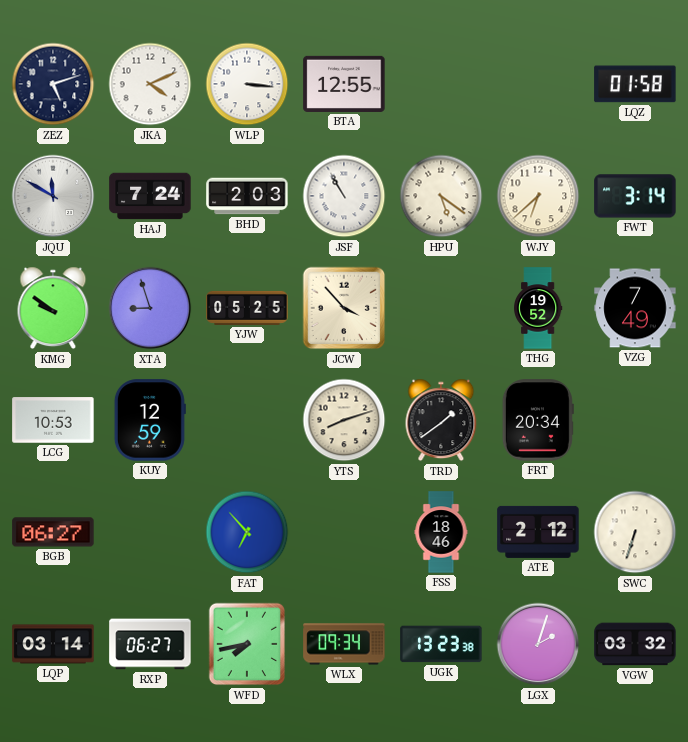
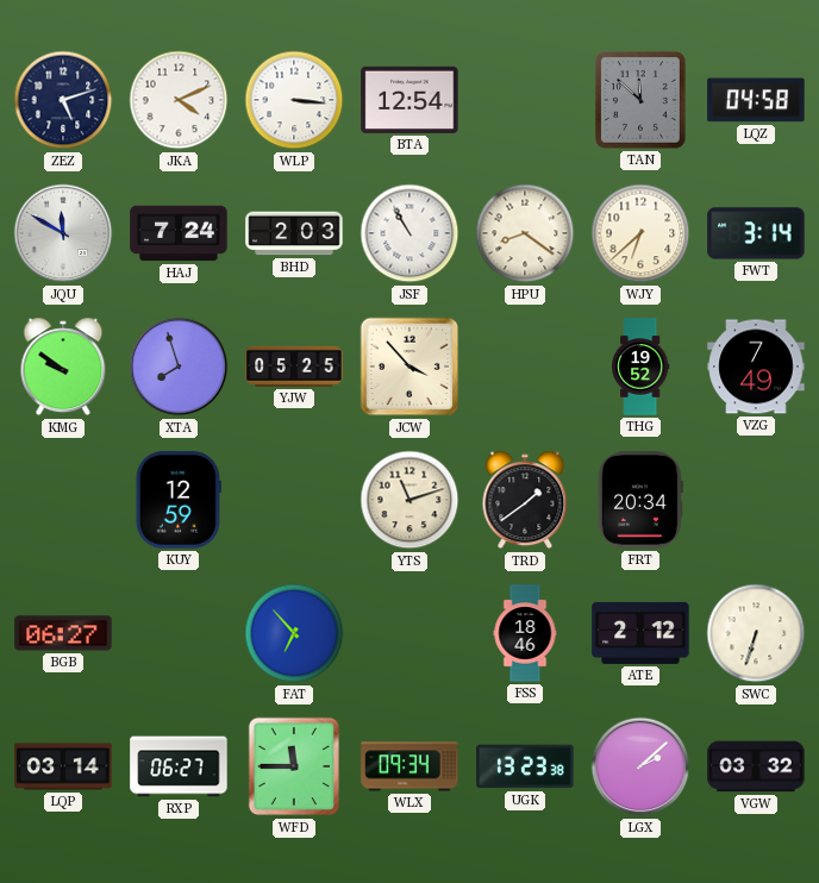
BTA: 12:55 -> 12:54 (409, 100)
TAN: none -> 11:52 (640, 100)
LQZ: 01:58 -> 04:58 (756, 100)
HPU: 5:21 -> 8:21 (525, 233)
XTA: 8:57 -> 7:57 (179, 367)
LCG: 10:53 -> none (53, 420)
YTS: 8:12 -> 11:12 (409, 500)
WFD: 7:43 -> 11:45 (294, 766)
LGX: 2:03 -> 2:08 (640, 766)
